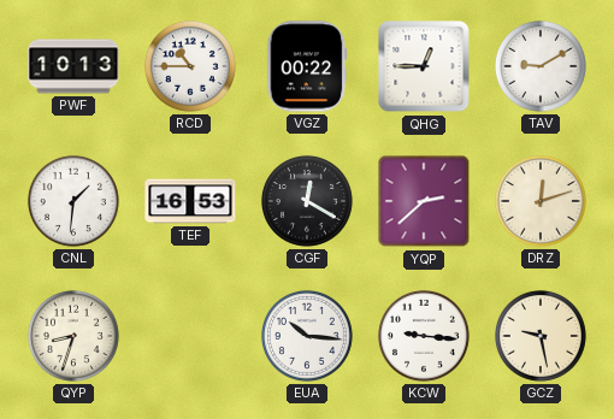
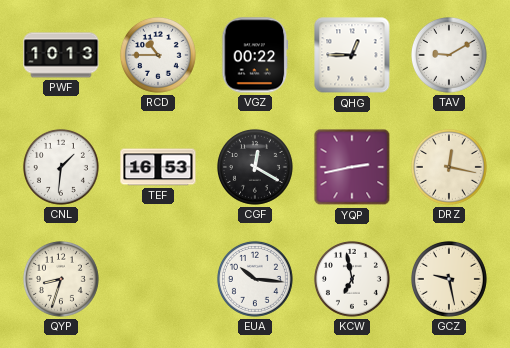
YQP: 2:38 -> 2:43 (352, 167)
DRZ: 12:12 -> 12:17 (449, 167)
KCW: 9:16 -> 6:58 (352, 279)
